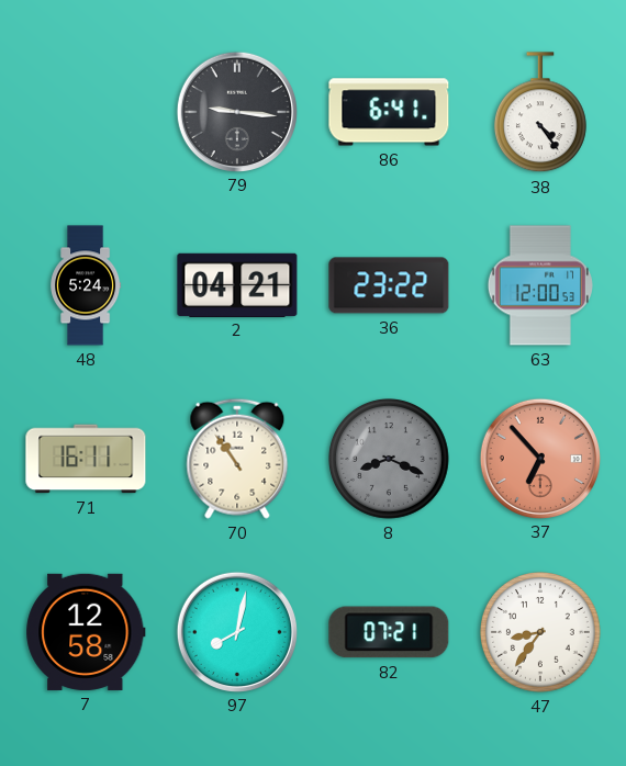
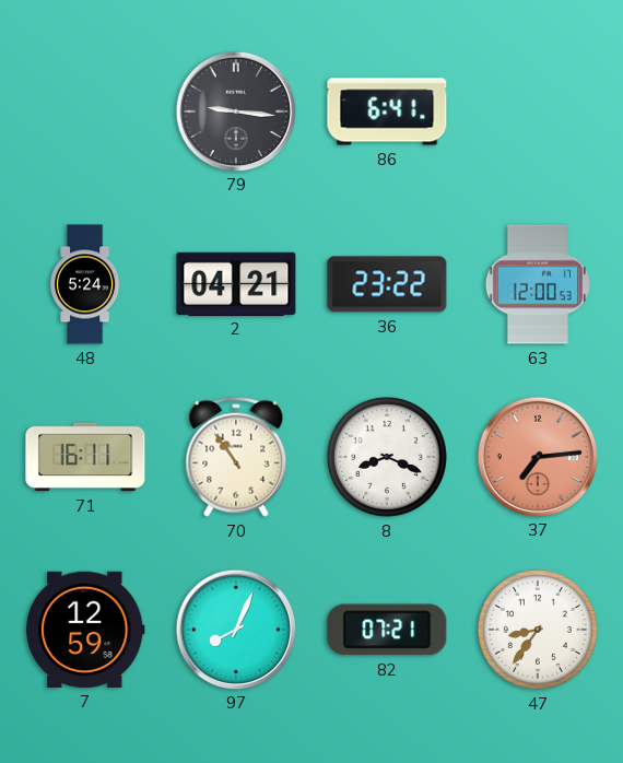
38: 4:24 -> none (540, 113)
8 dial: grey -> white (388, 458)
37: 6:53 -> 7:14 (537, 456)
7: 12:58 -> 12:59 (85, 630)
97: 8:02 -> 8:04 (235, 629)
